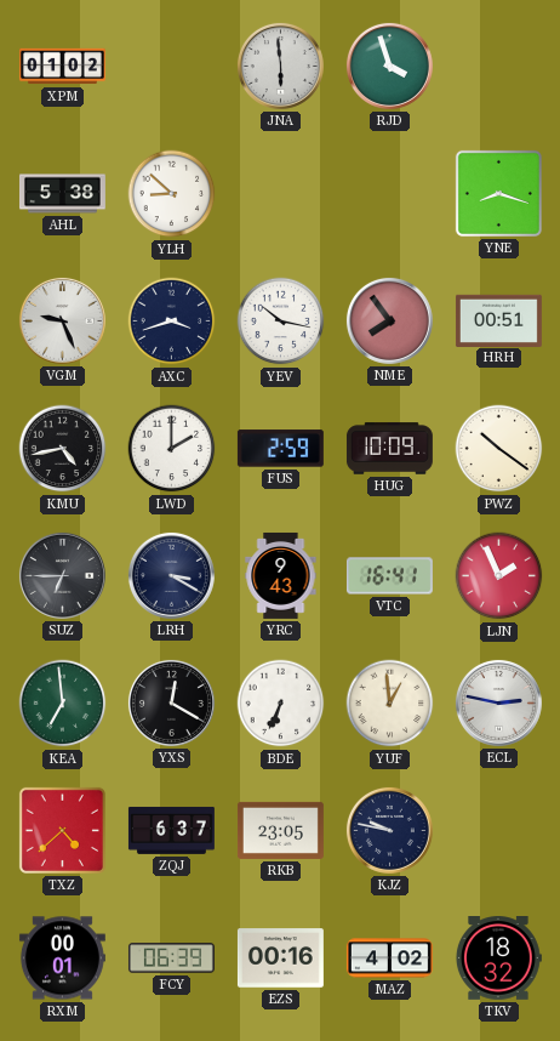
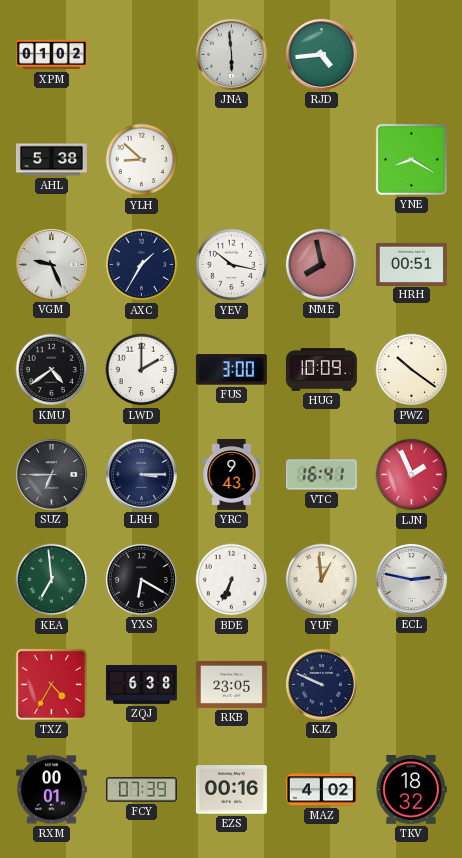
RJD: 3:57 -> 4:44 (321, 54)
YNE: 8:18 -> 8:20 (411, 159)
AXC: 3:42 -> 1:35 (142, 265)
NME: 7:54 -> 7:58 (321, 264)
KMU: 4:43 -> 4:39 (52, 370)
FUS: 2:59 -> 3:00 (231, 370)
LRH: 3:20 -> 3:15 (141, 474)
YXS: 12:20 -> 6:20 (141, 579)
TXZ: 4:38 -> 4:35 (51, 684)
ZQJ: 6:37 -> 6:38 (141, 684)
KJZ: 9:47 -> 9:49 (321, 684)
FCY: 06:39 -> 07:39 (141, 790)
